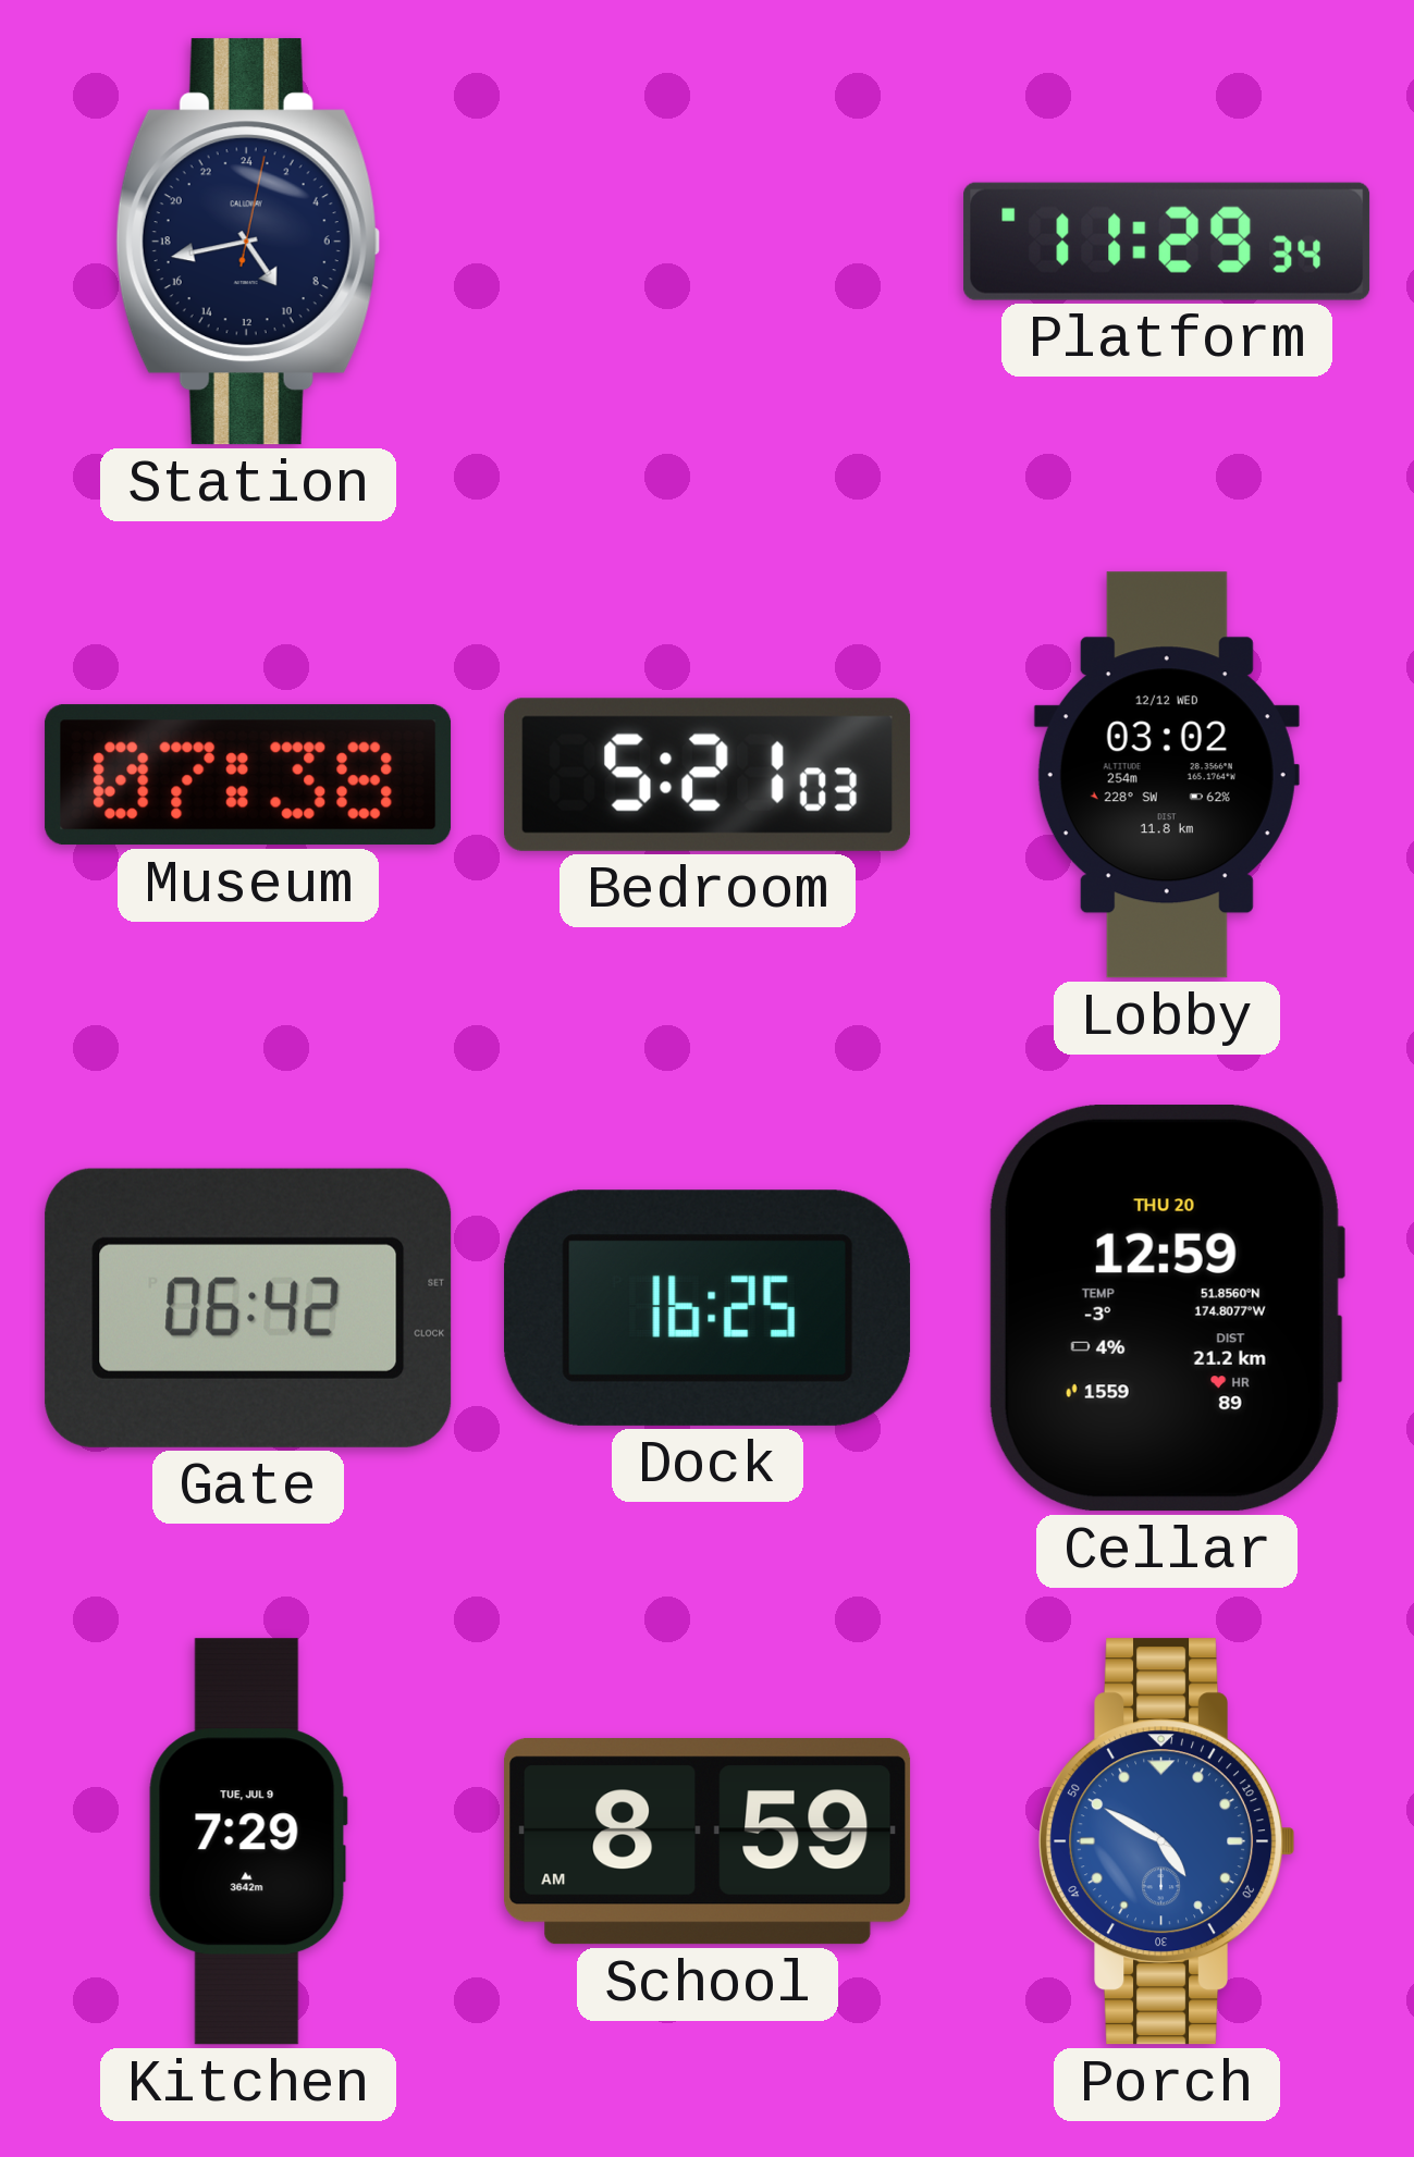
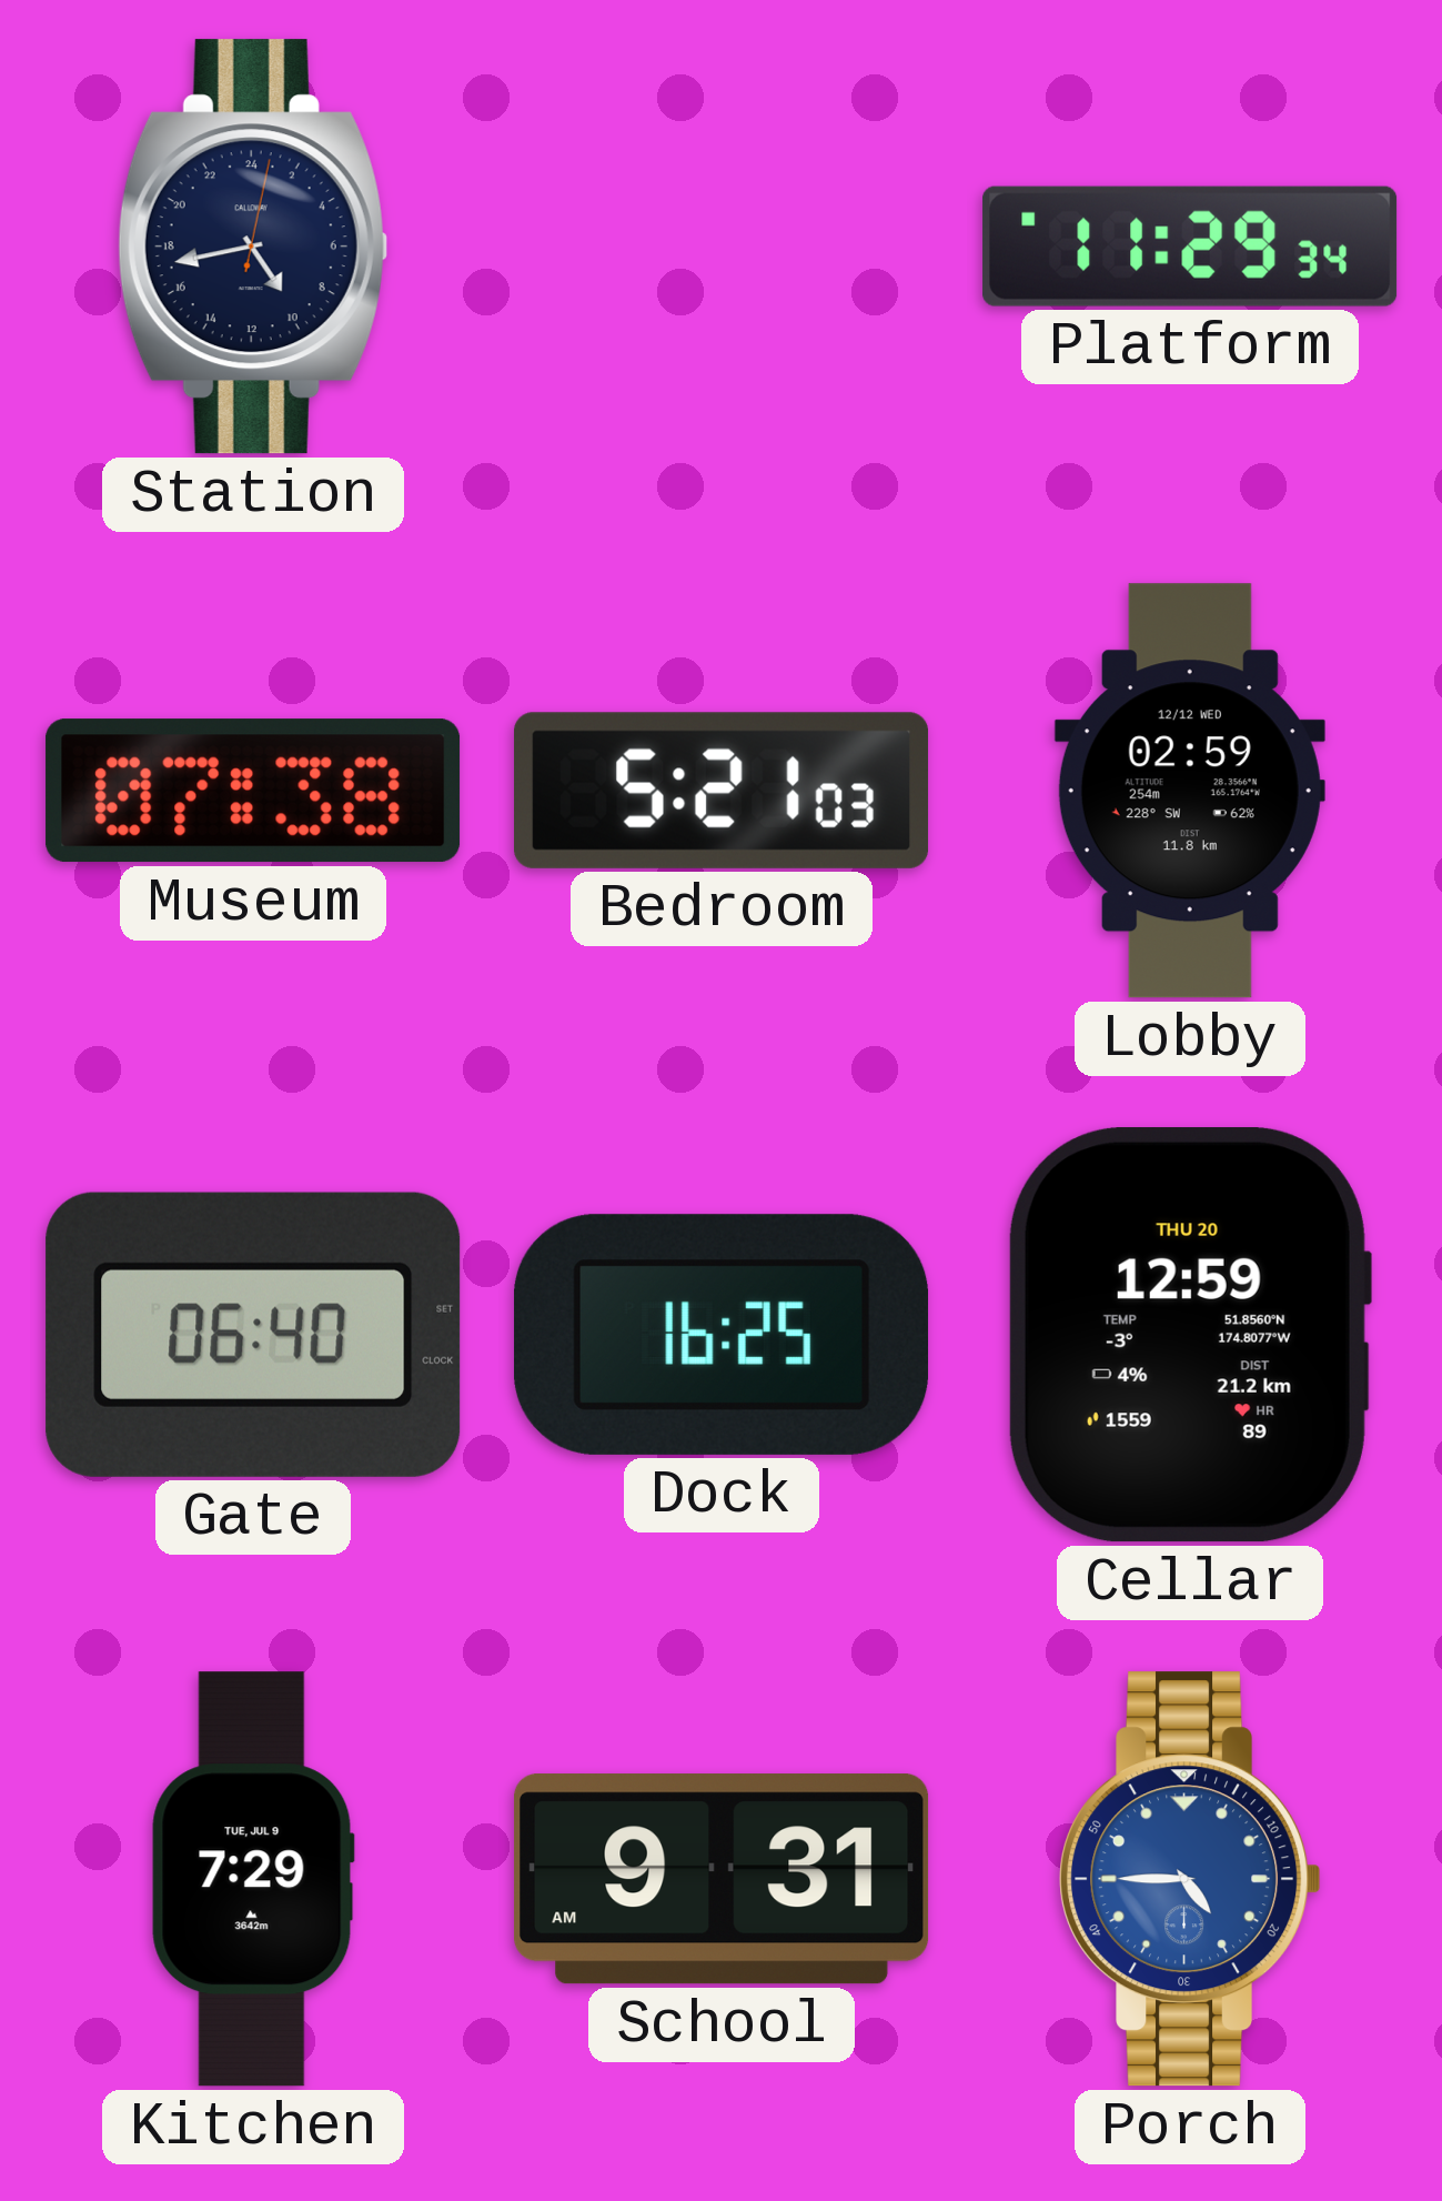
Lobby: 03:02 -> 02:59 (1190, 791)
Gate: 06:42 -> 06:40 (253, 1335)
School: 8:59 -> 9:31 (722, 1879)
Porch: 4:50 -> 4:45 (1190, 1879)
